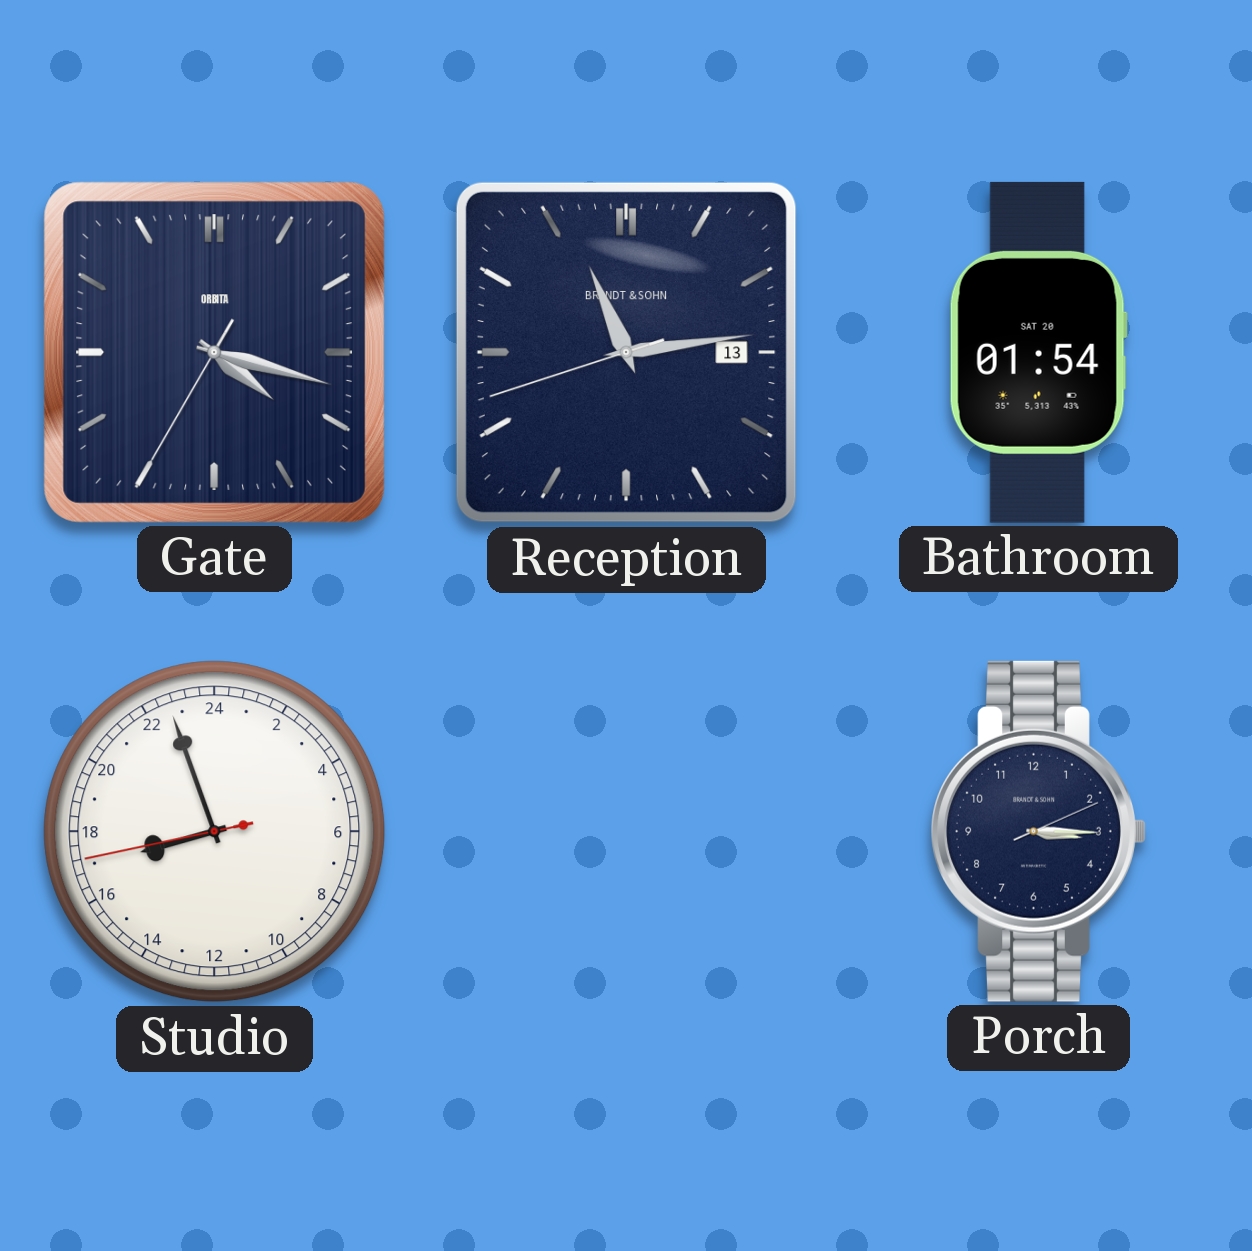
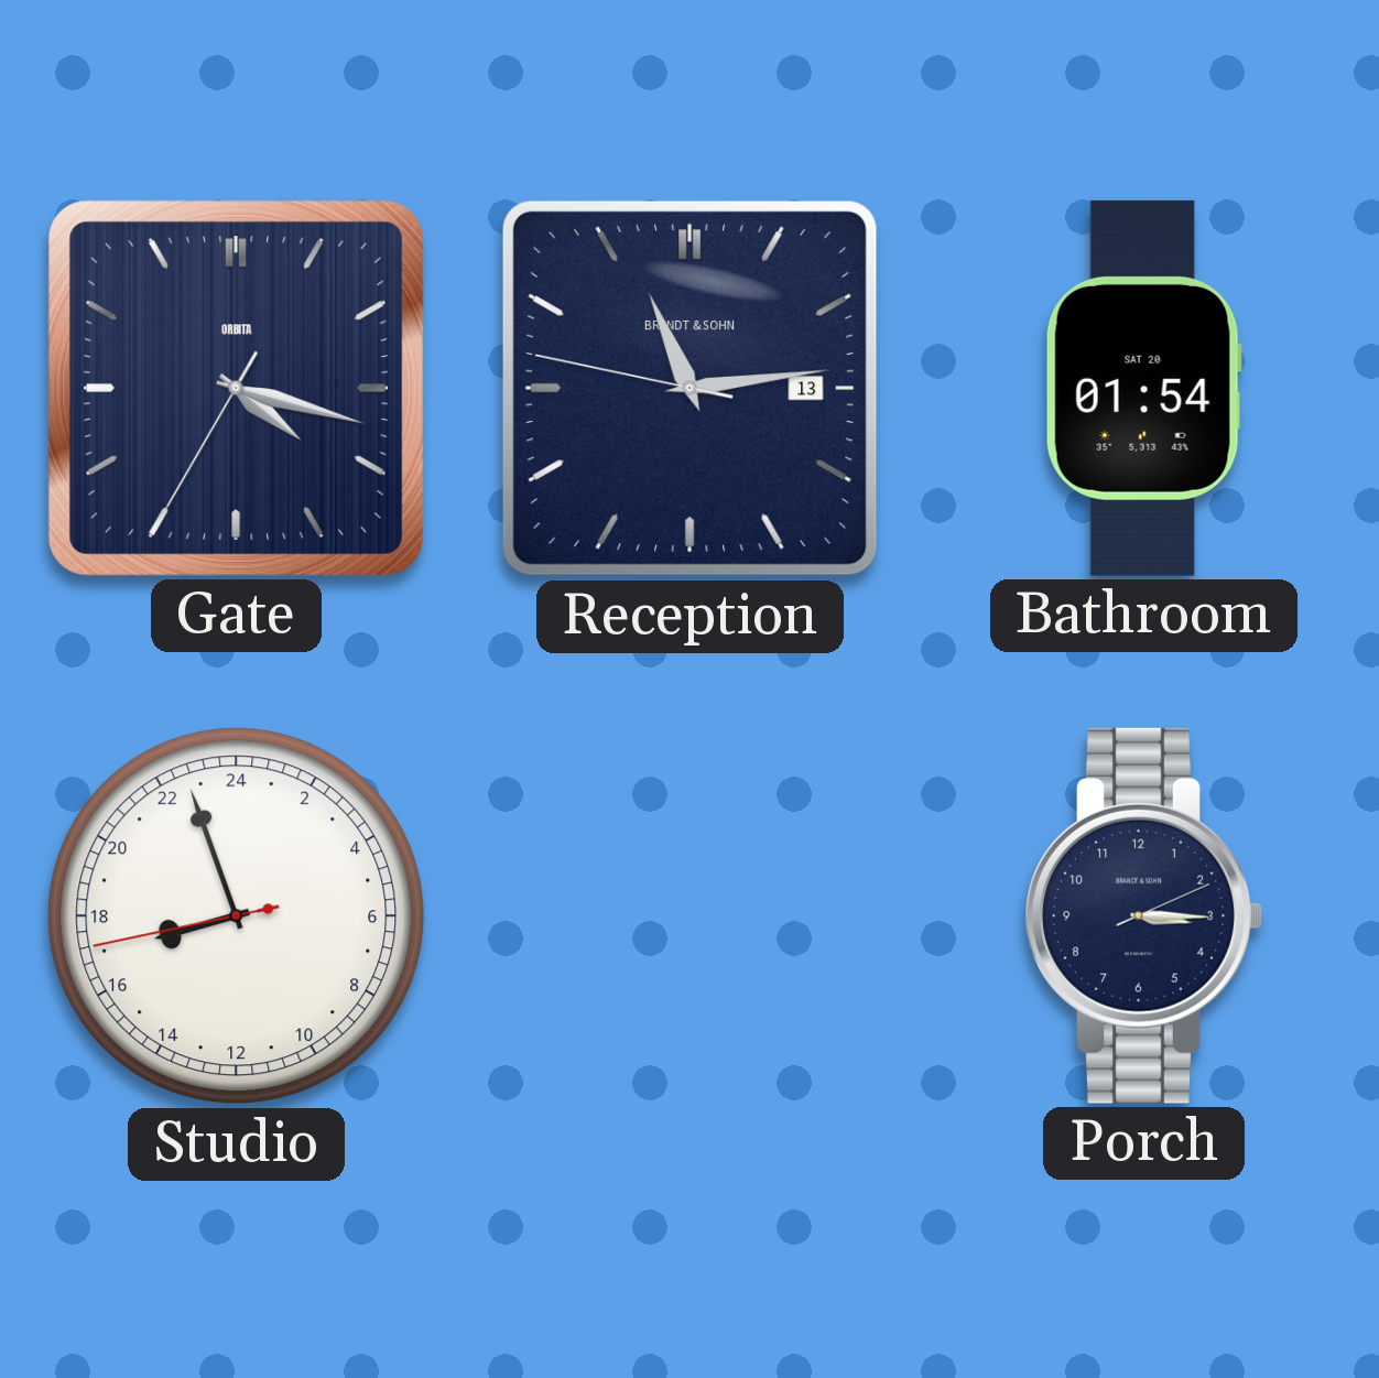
Reception: 11:13:42 -> 11:13:47 (689, 388)
